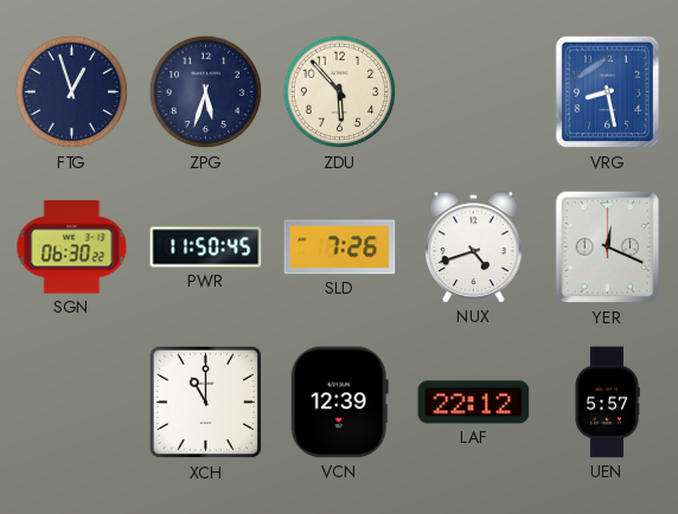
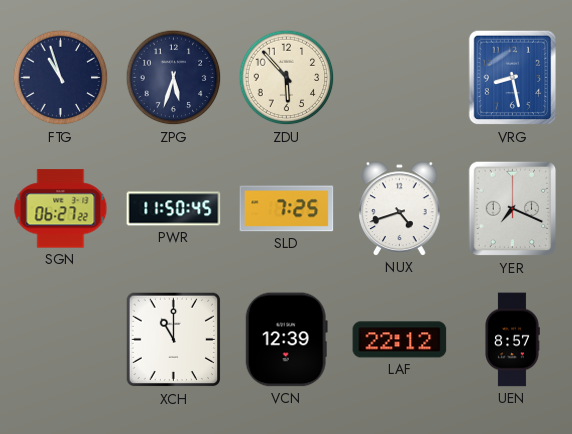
FTG: 12:57 -> 10:57 (61, 78)
SGN: 06:30 -> 06:27 (61, 209)
SLD: 7:26 -> 7:25 (287, 209)
YER: 12:19 -> 7:19 (513, 209)
UEN: 5:57 -> 8:57 (512, 340)
